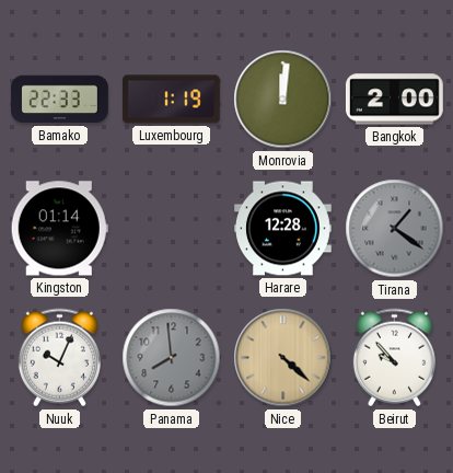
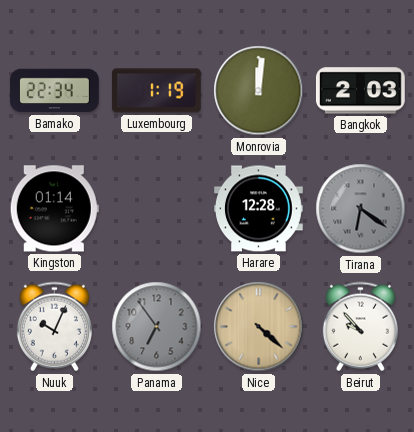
Bamako: 22:33 -> 22:34 (54, 91)
Bangkok: 2:00 -> 2:03 (360, 91)
Tirana: 1:21 -> 6:21 (361, 209)
Panama: 7:59 -> 6:54 (157, 327)
